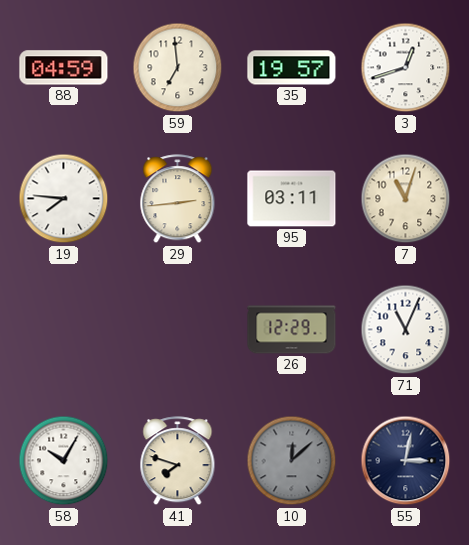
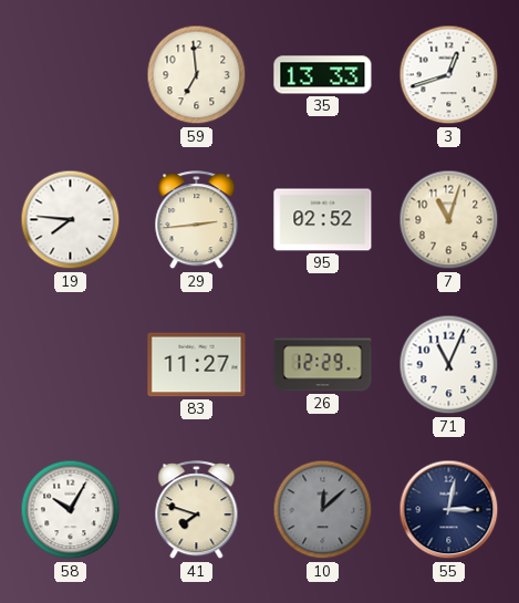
88: 04:59 -> none (64, 68)
35: 19:57 -> 13:33 (323, 75)
95: 03:11 -> 02:52 (323, 220)
83: none -> 11:27 (197, 365)
